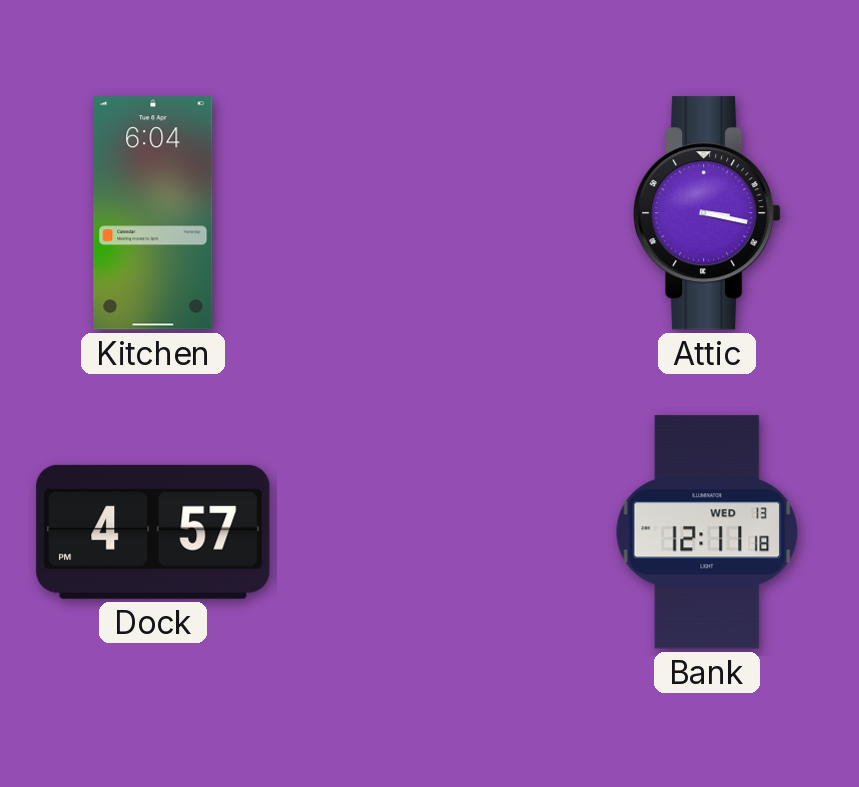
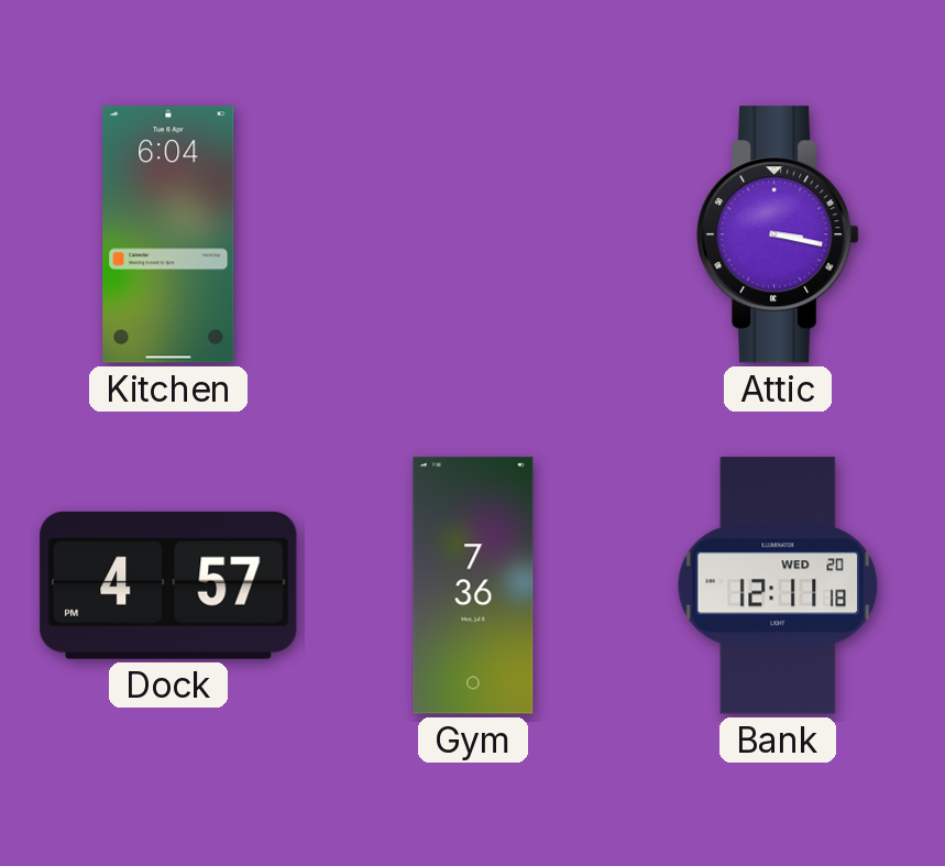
Gym: none -> 7:36 (473, 585)
Bank date: WED 13 -> WED 20 (778, 585)
